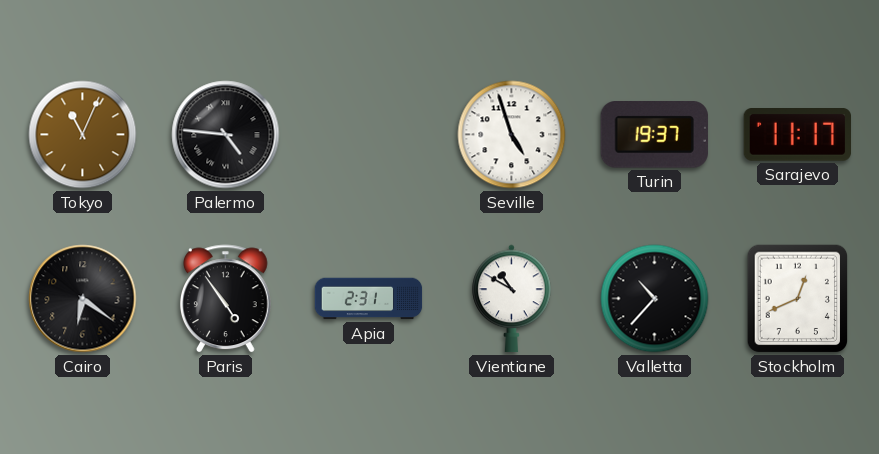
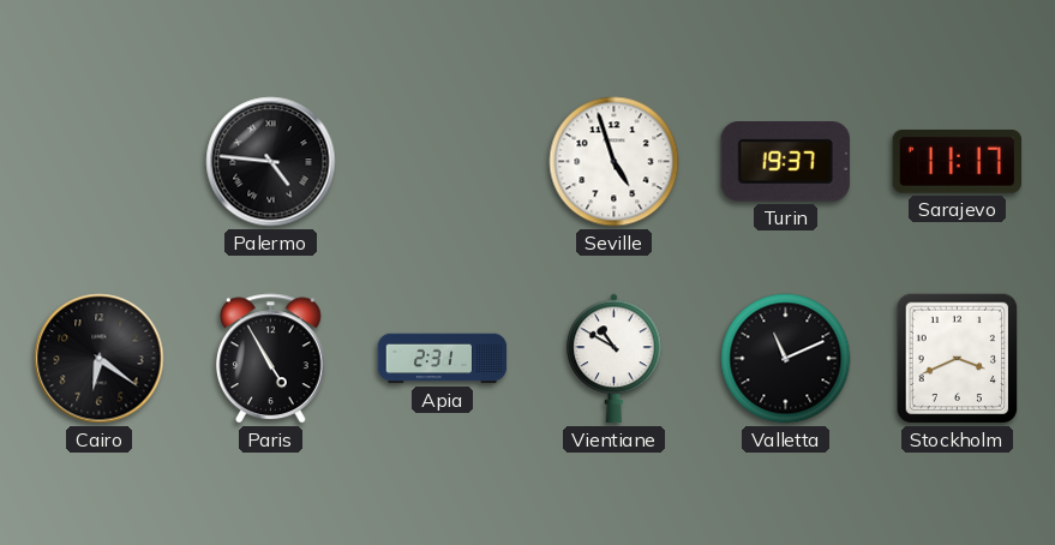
Tokyo: 11:04 -> none (83, 135)
Paris: 4:54 -> 4:55 (271, 359)
Valletta: 10:37 -> 11:11 (786, 359)
Stockholm: 12:41 -> 3:41 (958, 359)
